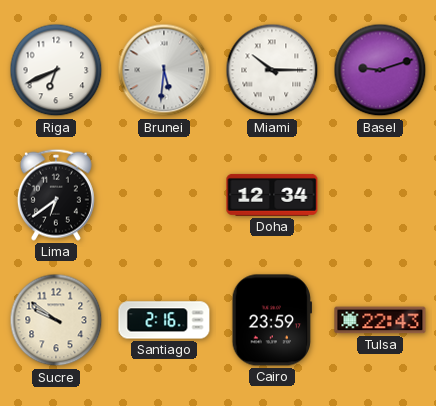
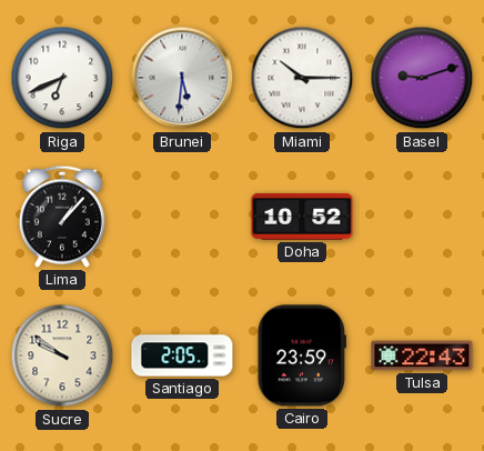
Lima: 6:39 -> 1:07 (62, 217)
Doha: 12:34 -> 10:52 (302, 217)
Santiago: 2:16 -> 2:05 (182, 355)
